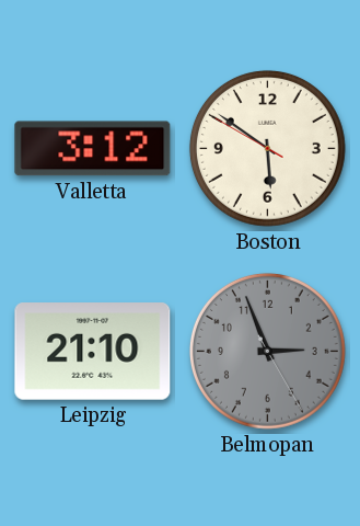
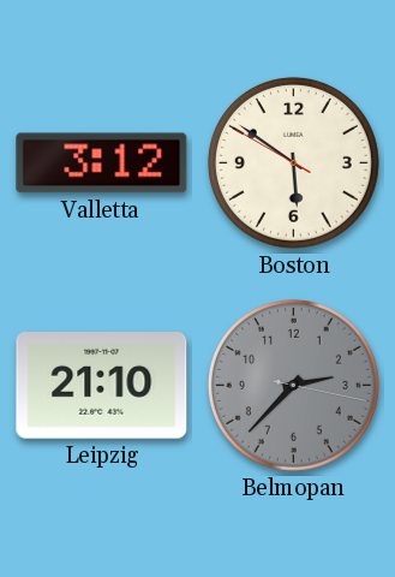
Belmopan: 2:56 -> 2:37 (293, 385)
